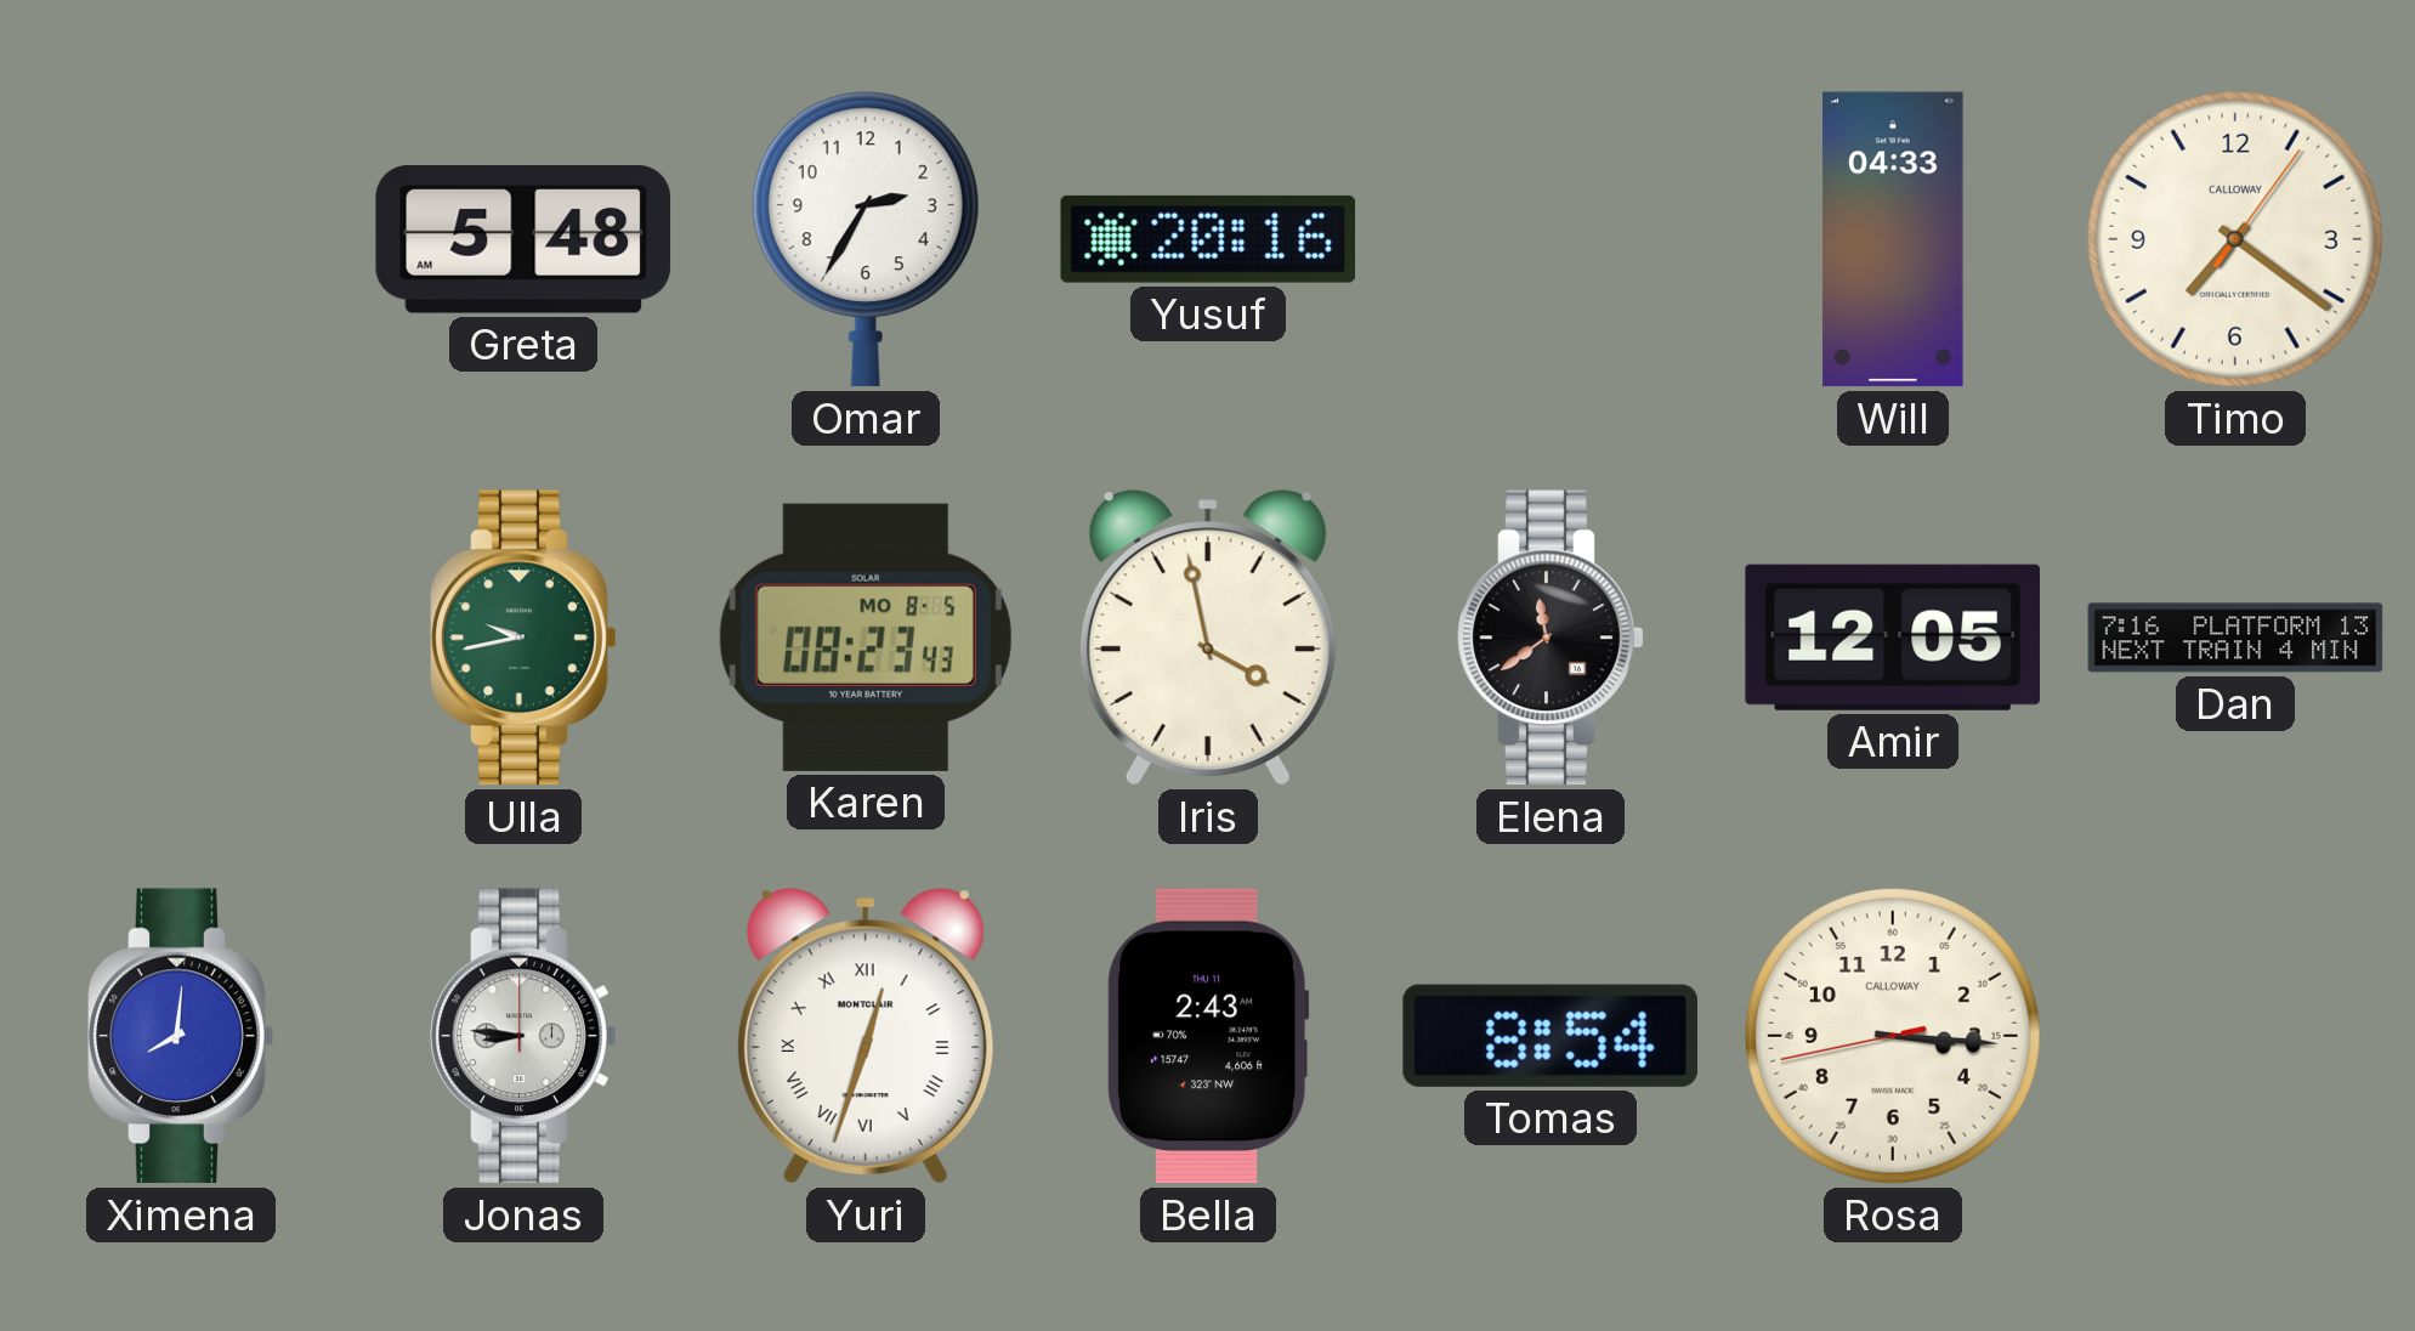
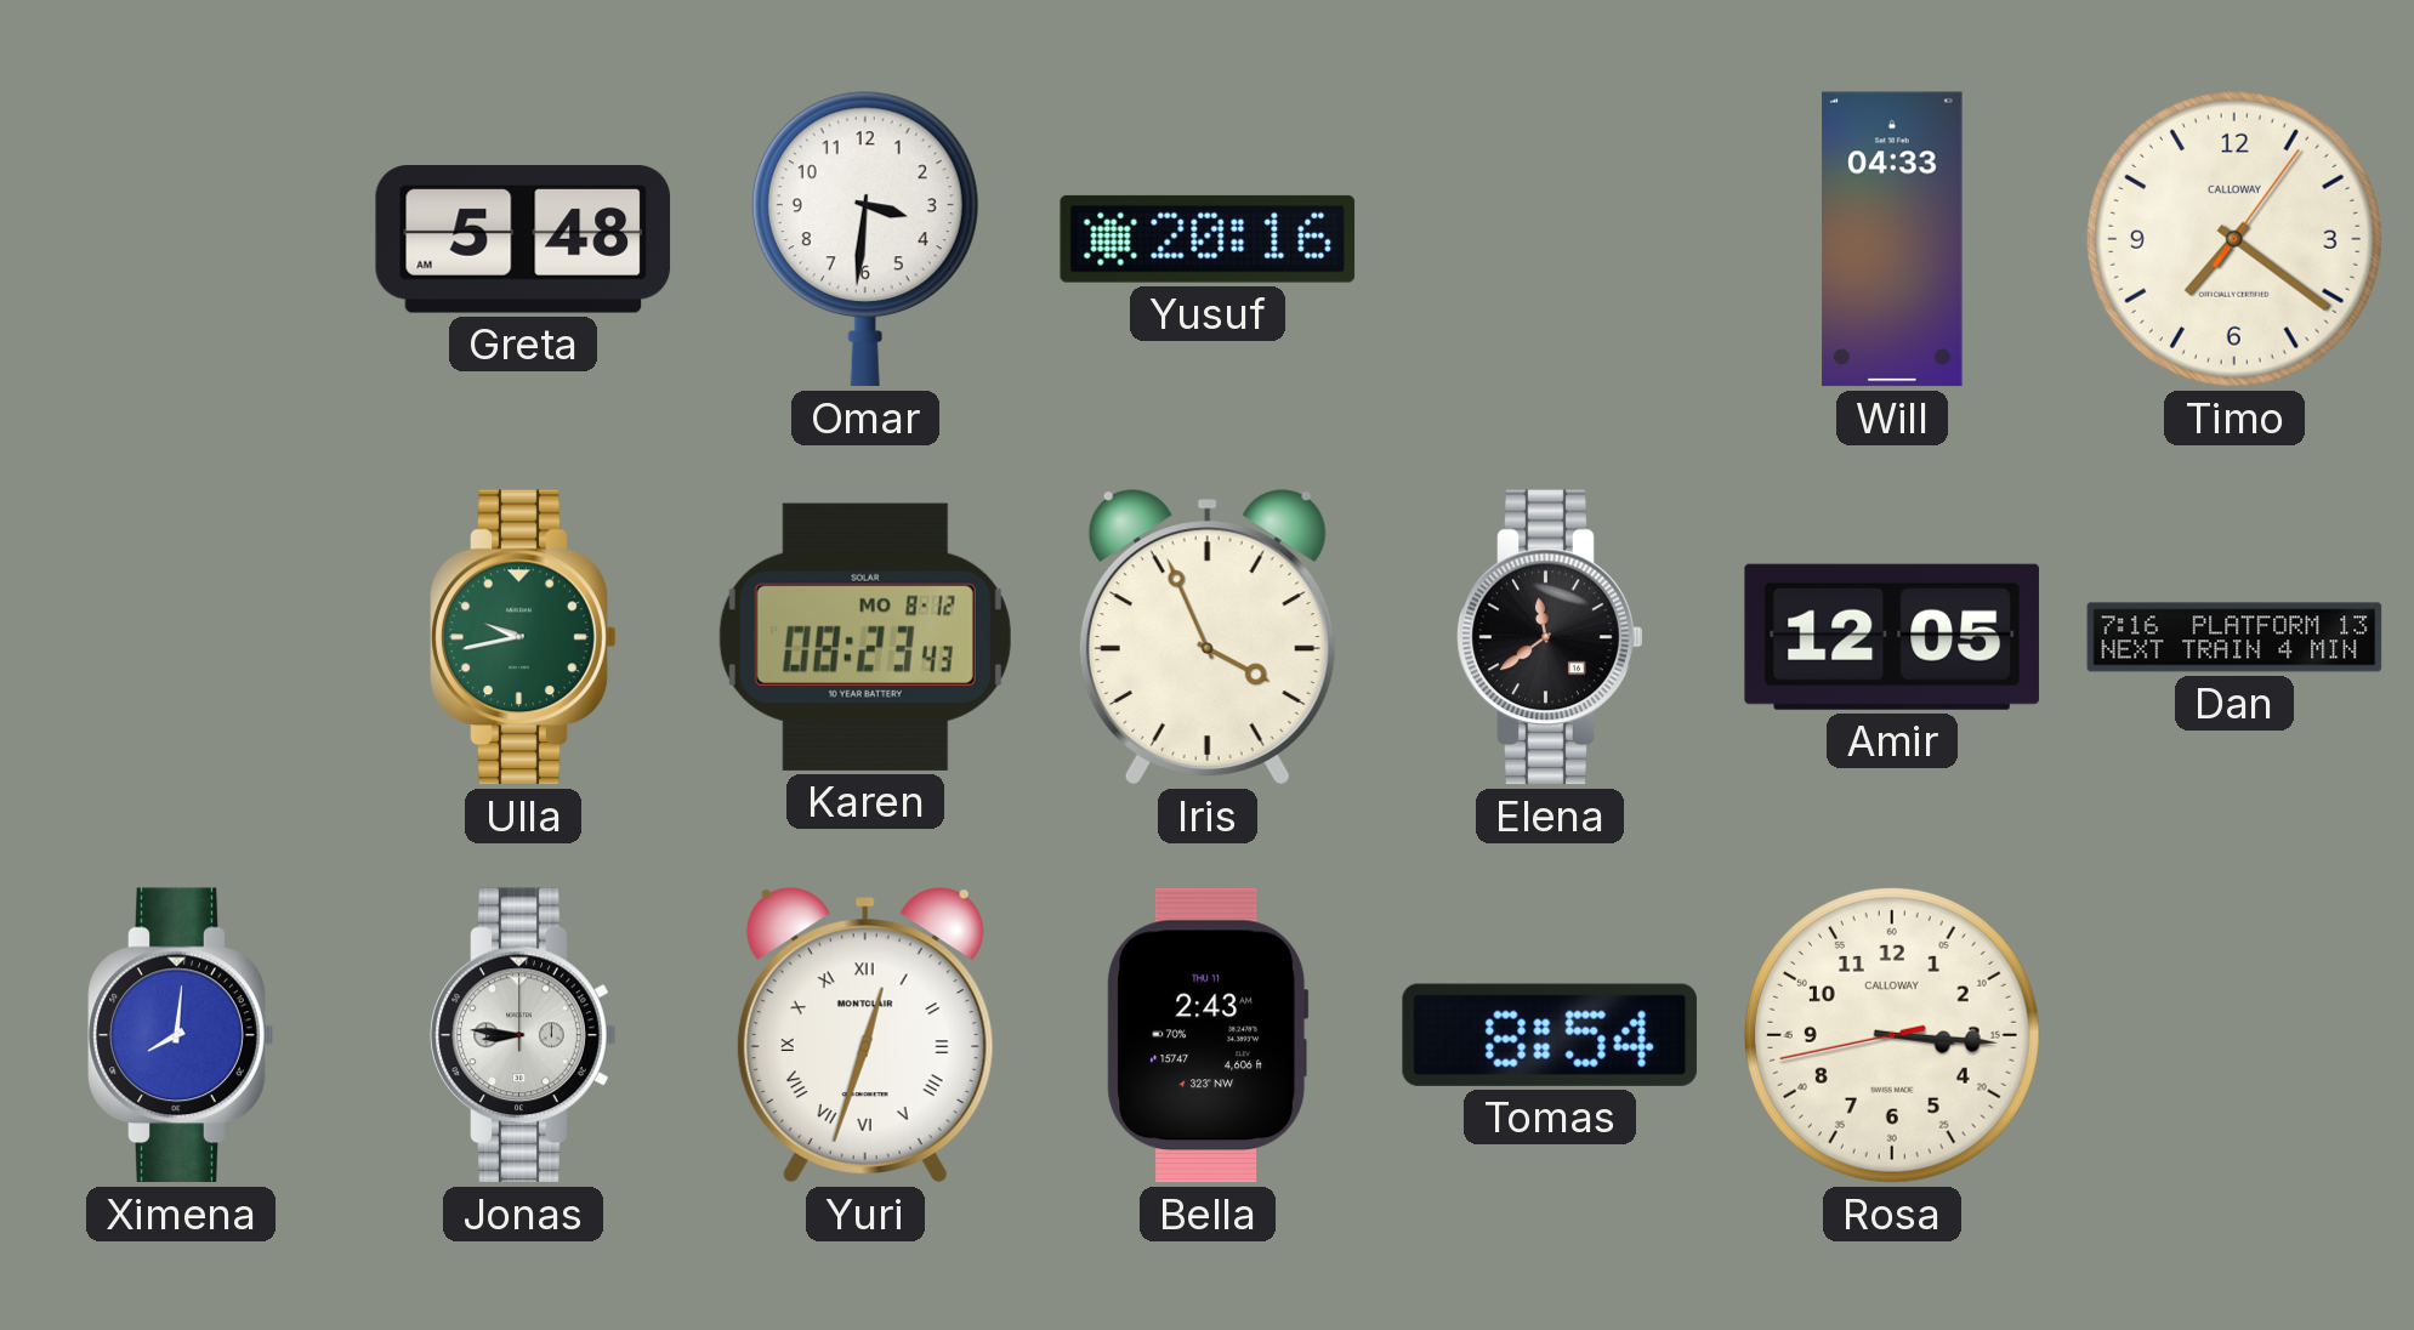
Omar: 2:35 -> 3:31 (865, 239)
Karen date: MO 8-5 -> MO 8-12 (865, 637)
Iris: 3:58 -> 3:56 (1208, 637)
